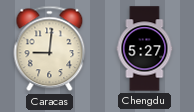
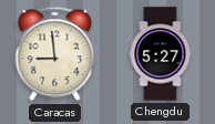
Caracas: 9:01 -> 8:59 (55, 54)
